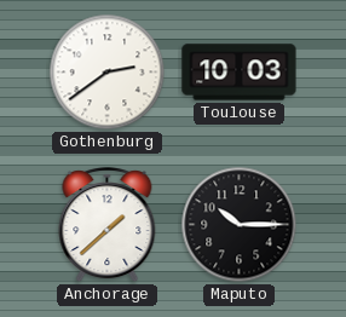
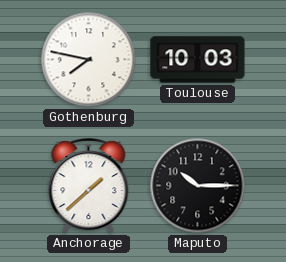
Gothenburg: 2:39 -> 7:47 (89, 60)
